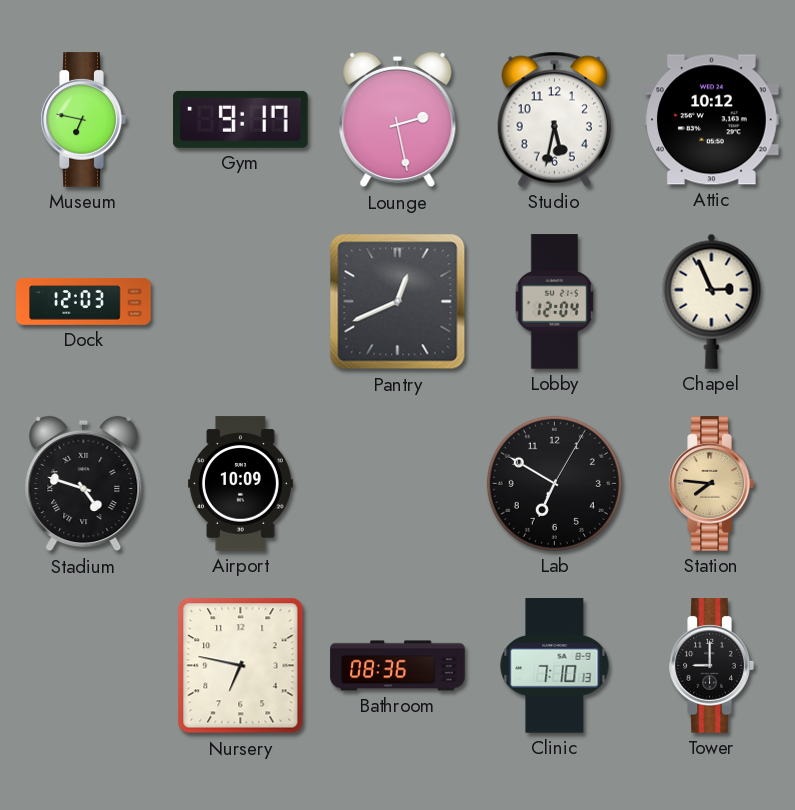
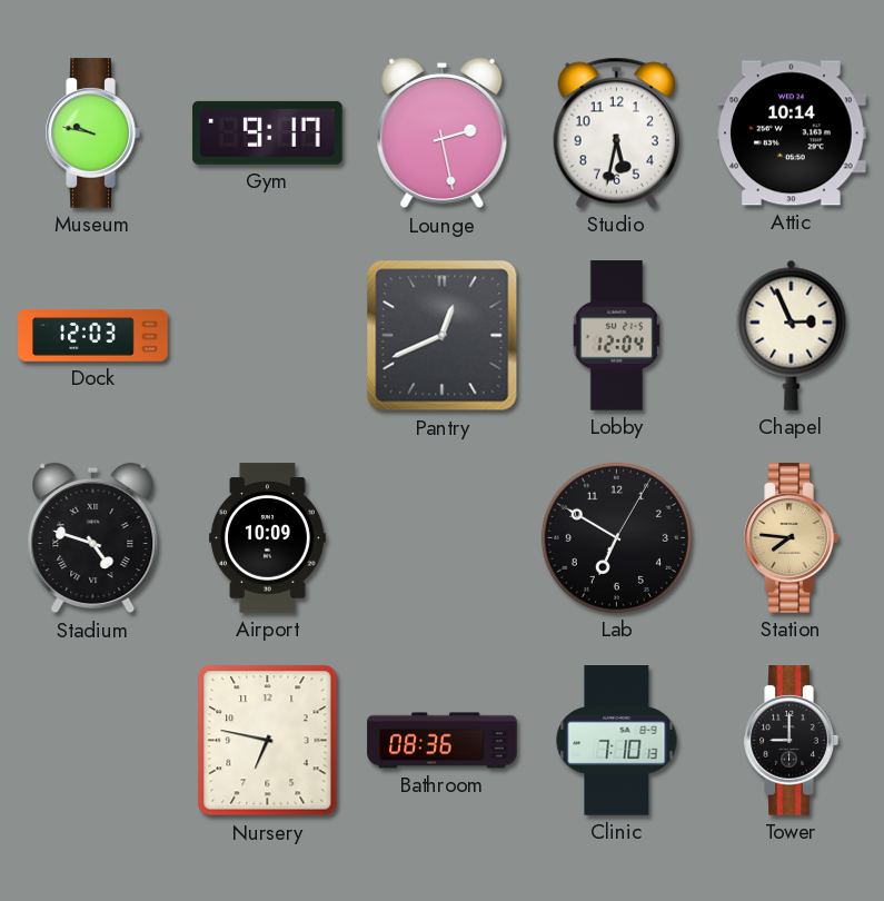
Museum: 6:47 -> 9:47 (92, 133)
Attic: 10:12 -> 10:14 (792, 133)
